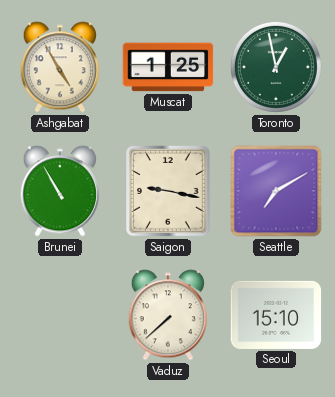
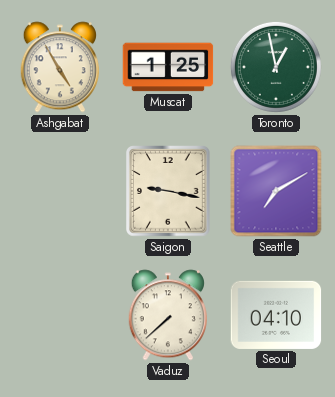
Brunei: 10:55 -> none (60, 191)
Seoul: 15:10 -> 04:10 (276, 315)
